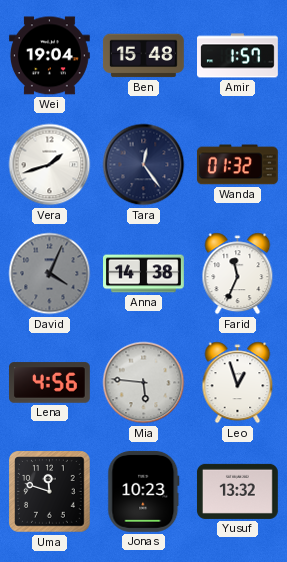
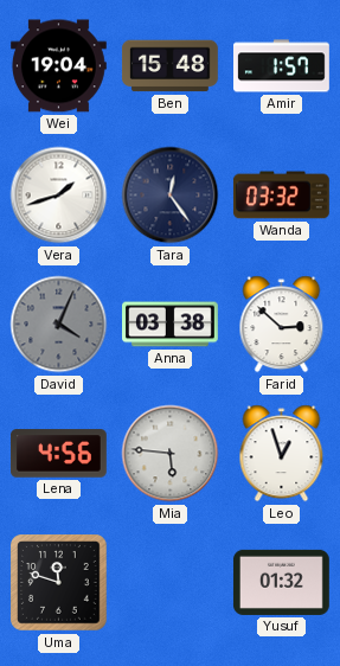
Wanda: 01:32 -> 03:32 (281, 196)
Anna: 14:38 -> 03:38 (171, 325)
Farid: 11:34 -> 2:52 (282, 325)
Jonas: 10:23 -> none (144, 491)
Yusuf: 13:32 -> 01:32 (281, 582)
